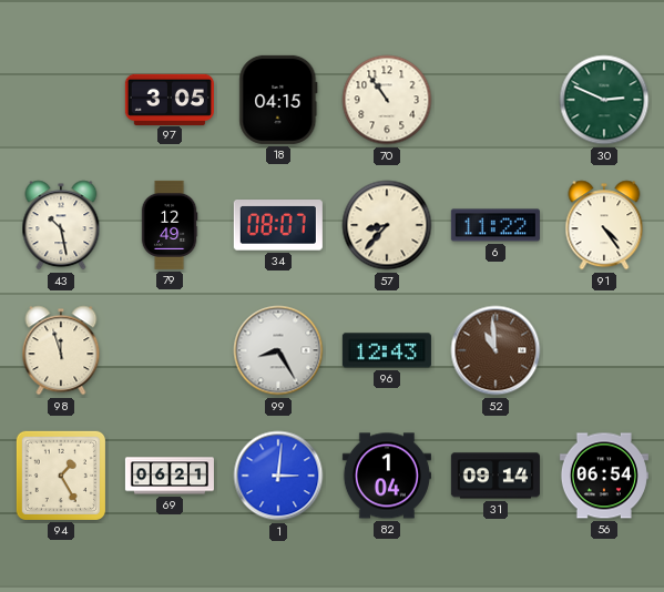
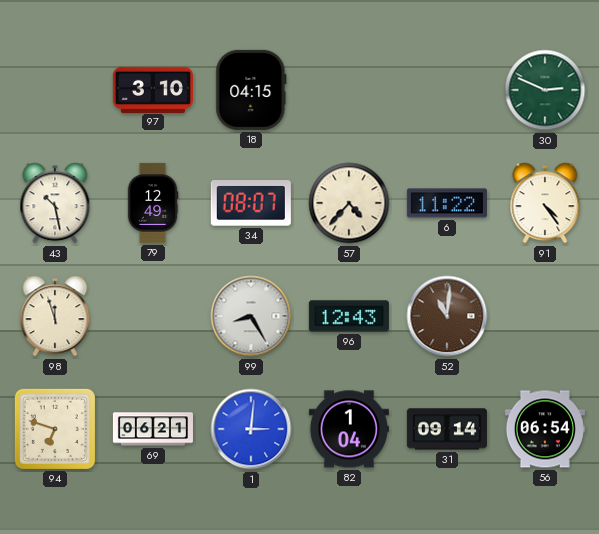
97: 3:05 -> 3:10 (153, 89)
70: 10:54 -> none (387, 100)
57: 8:37 -> 4:37 (349, 203)
52: 10:59 -> 11:01 (447, 316)
94: 1:25 -> 6:48 (55, 429)
